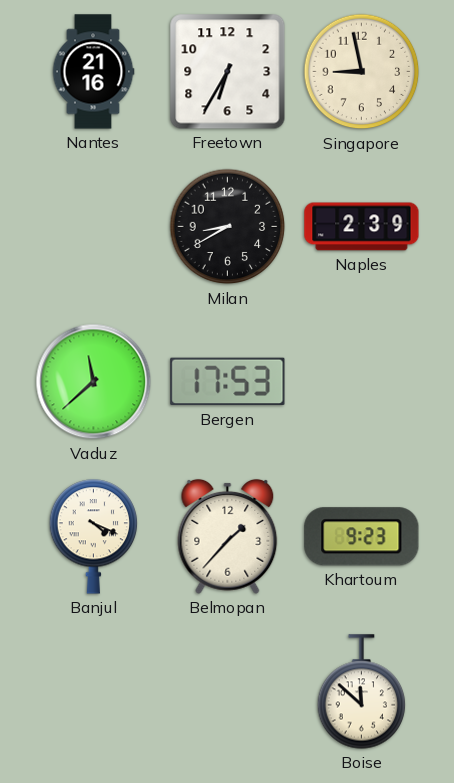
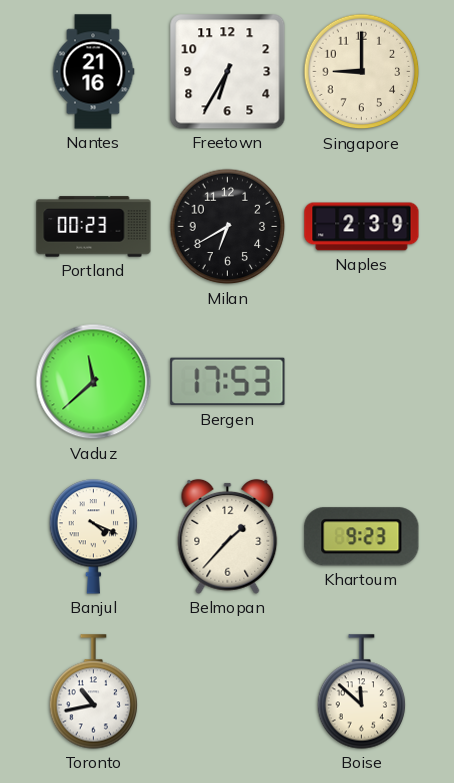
Singapore: 8:58 -> 9:00 (362, 72)
Portland: none -> 00:23 (94, 227)
Milan: 8:40 -> 6:40 (228, 227)
Toronto: none -> 10:43 (94, 692)
